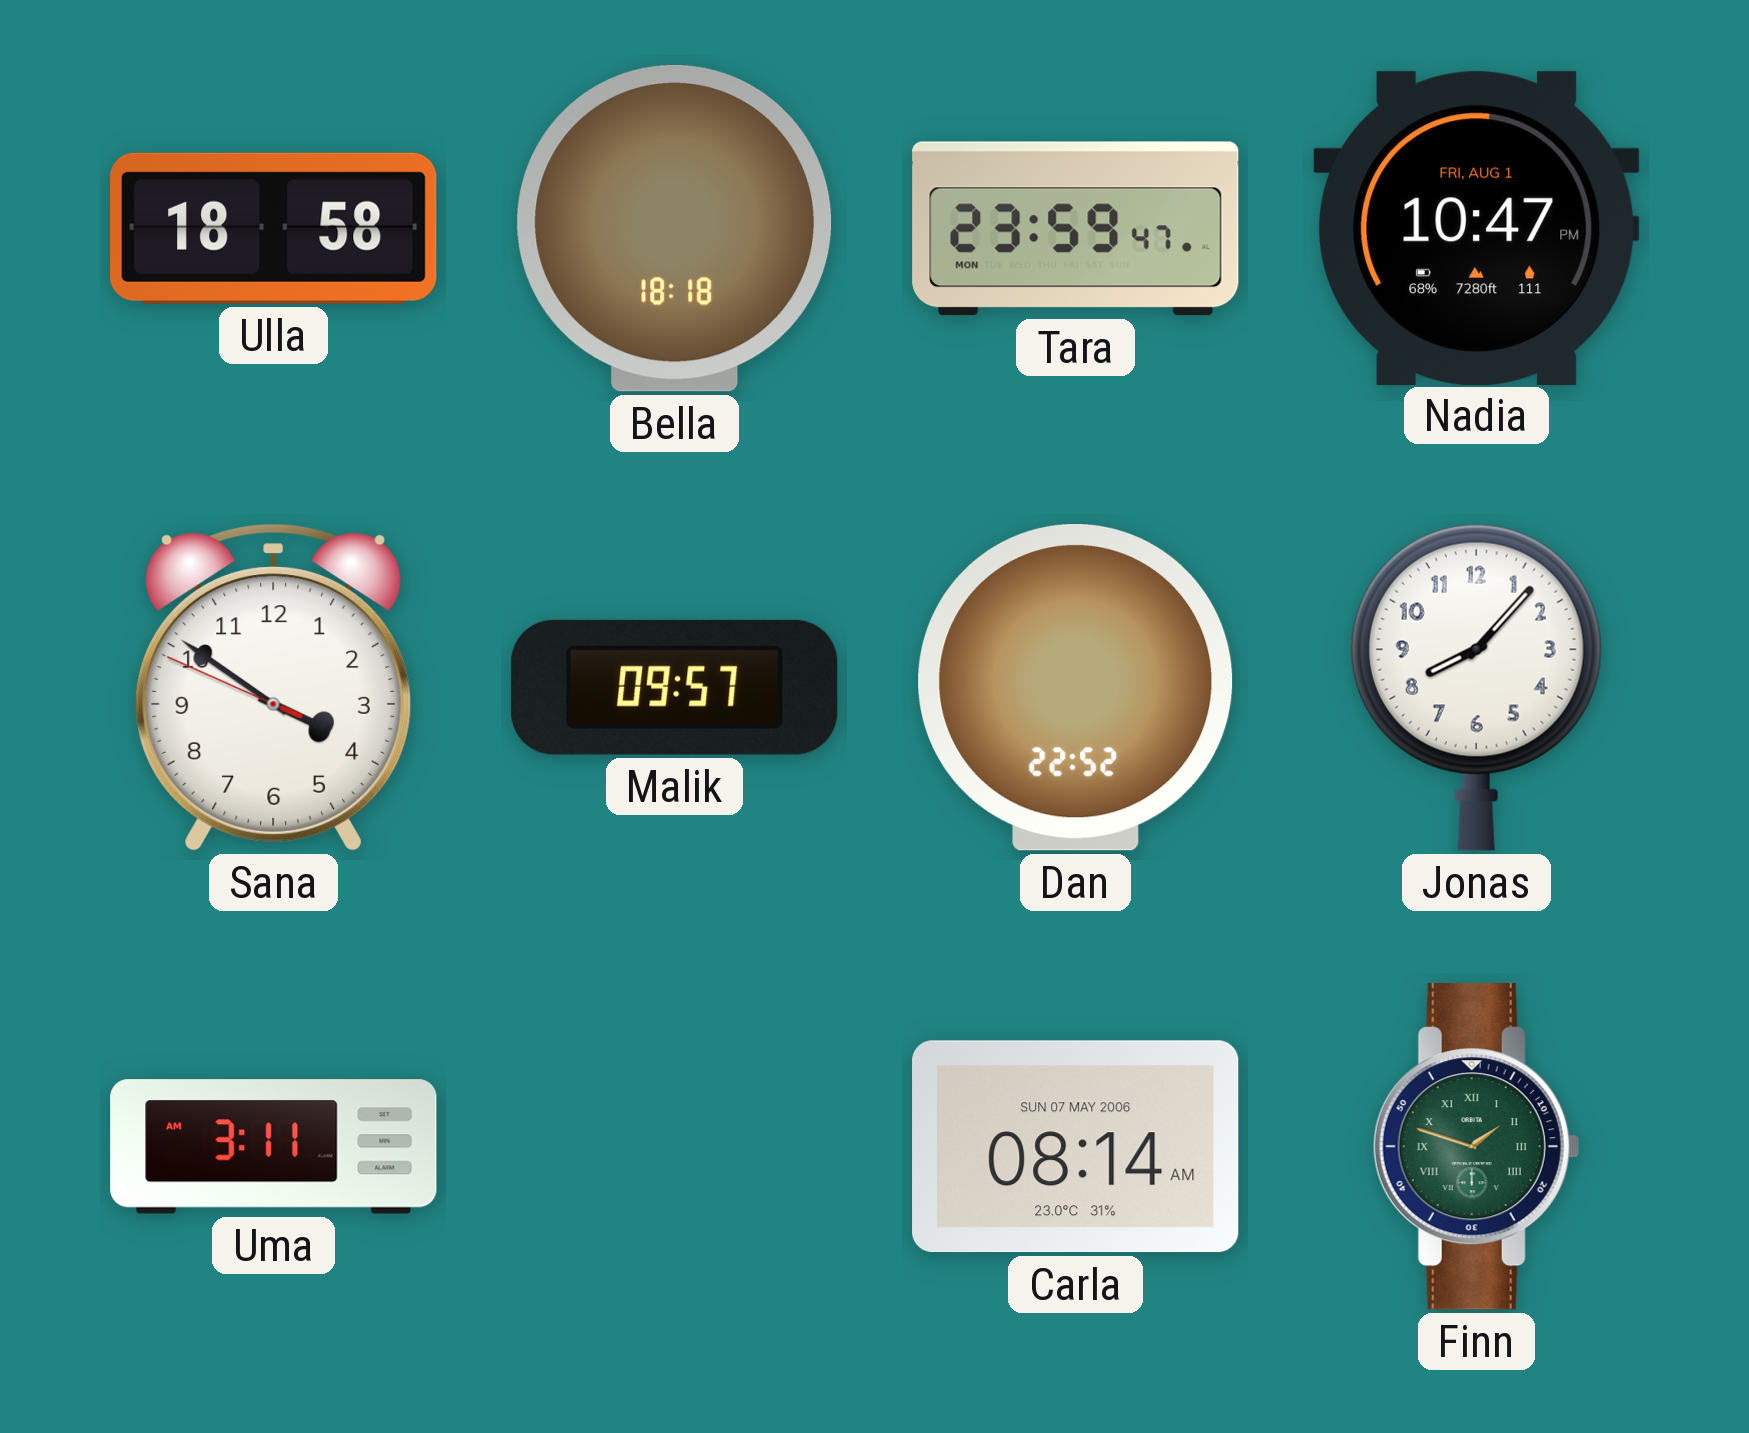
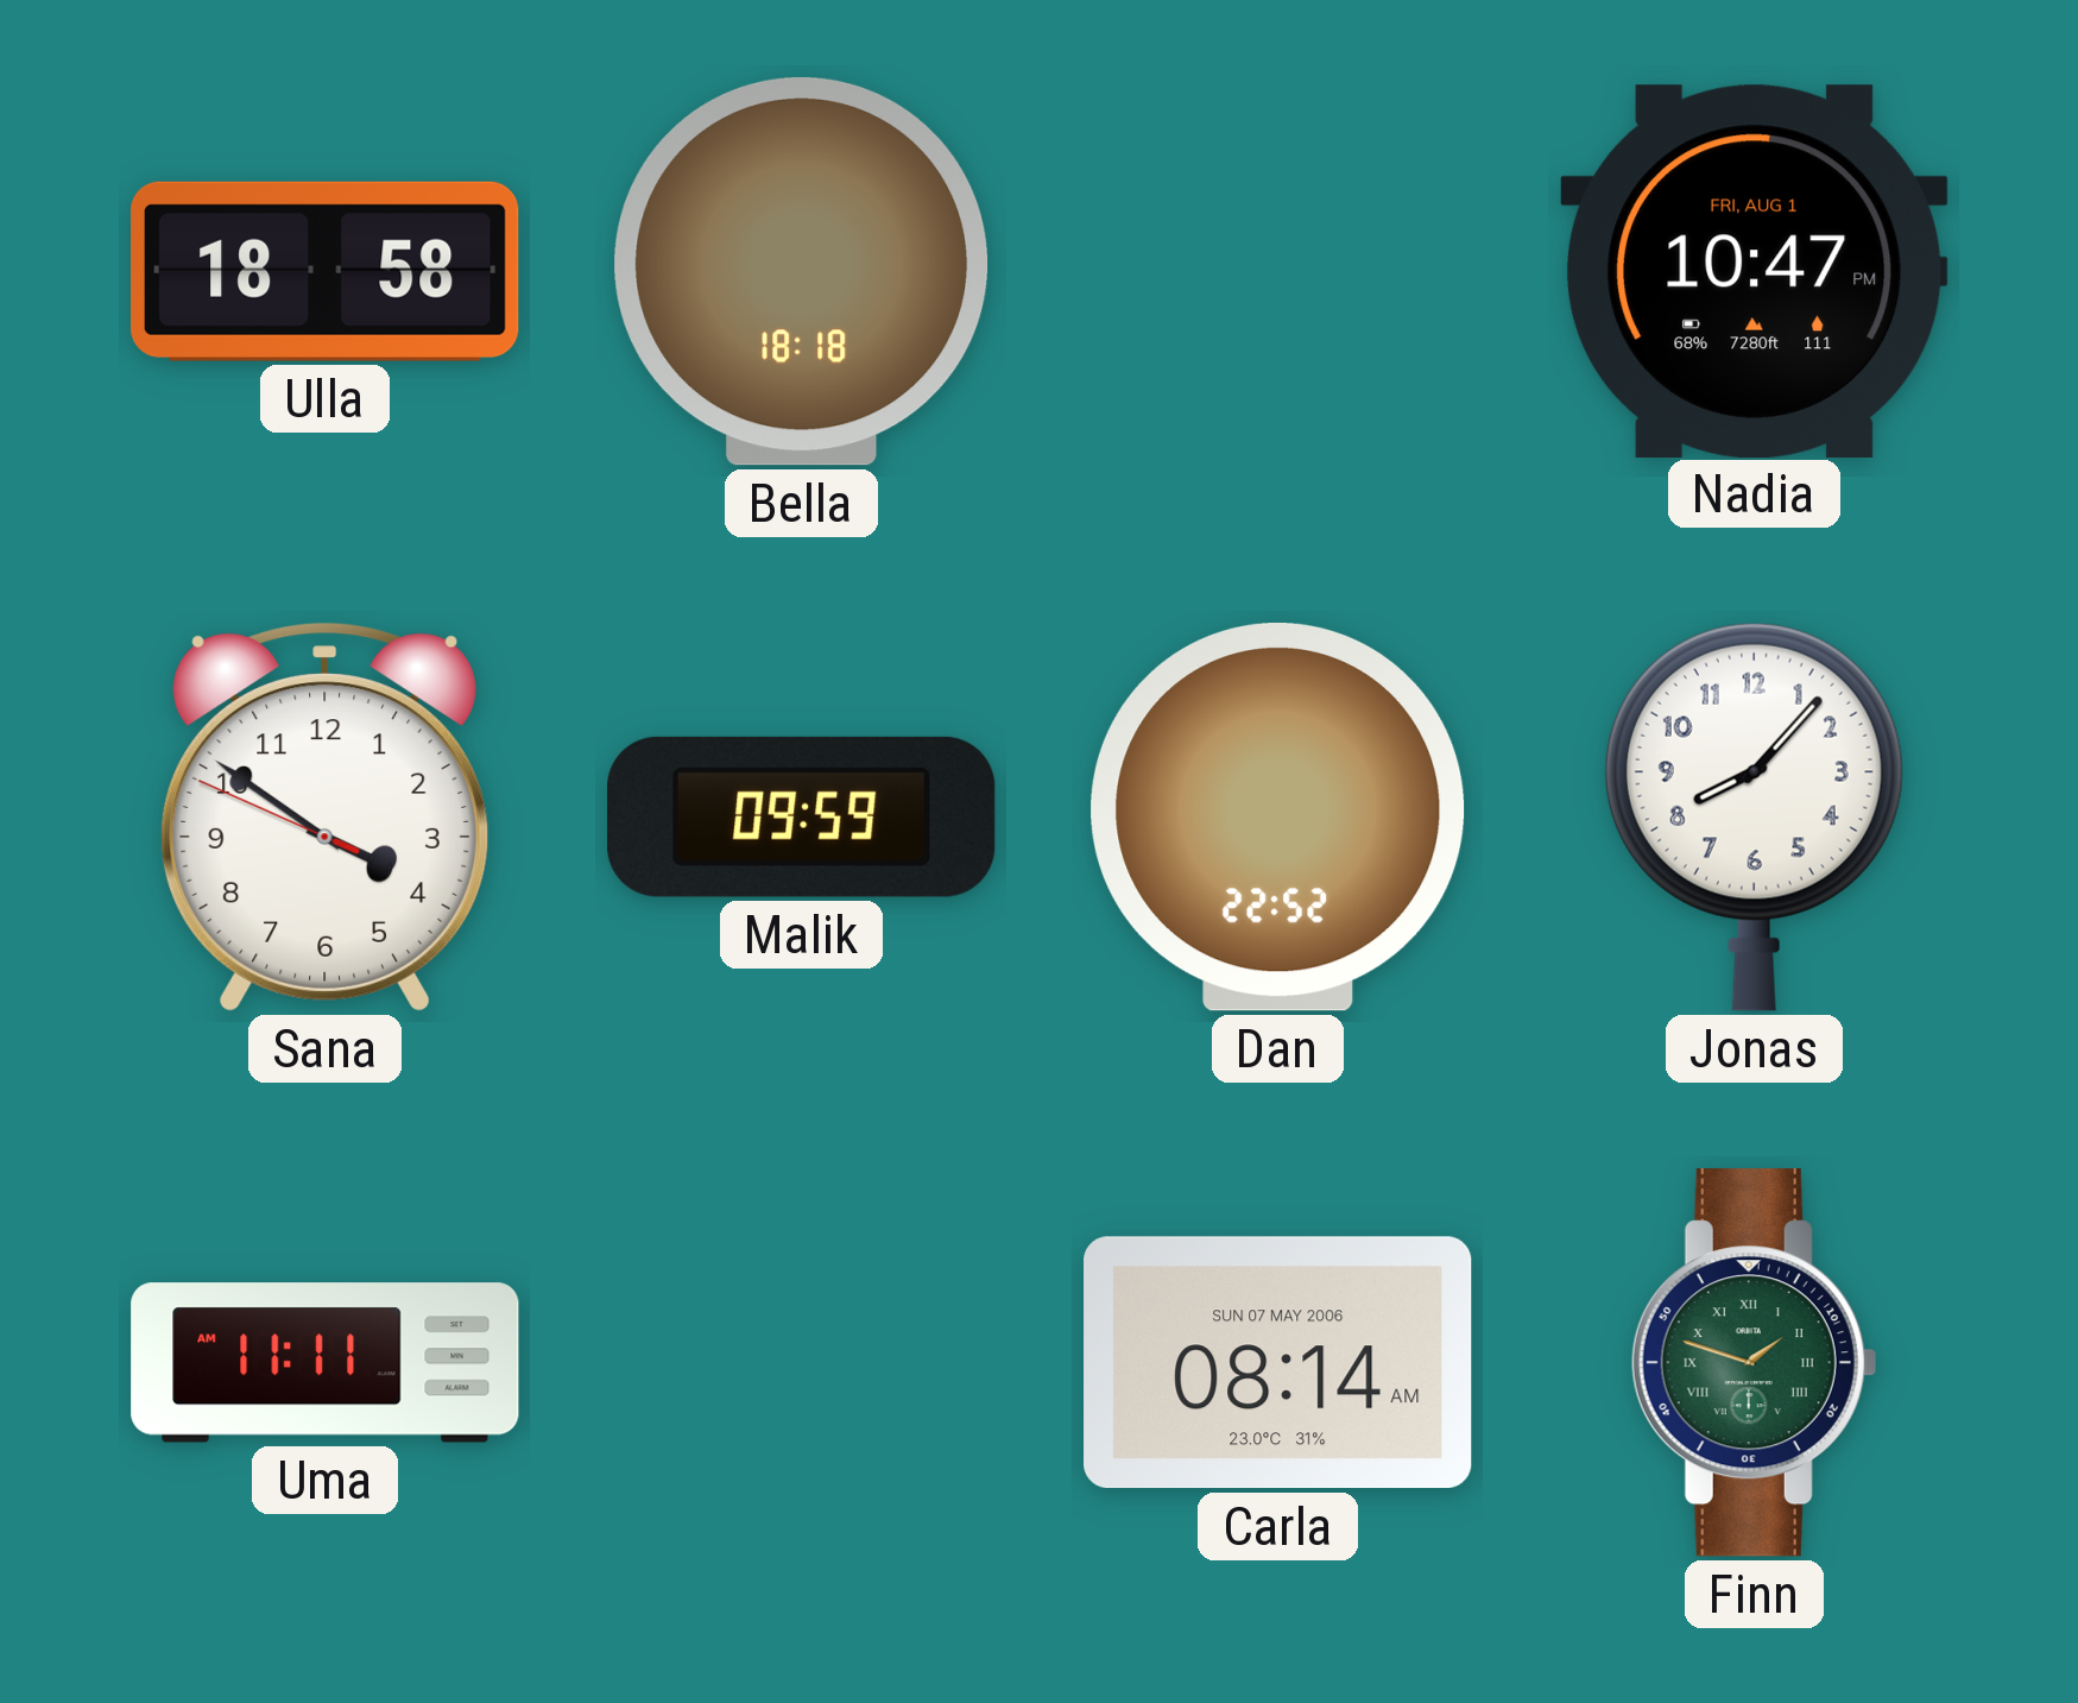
Tara: 23:59 -> none (1076, 229)
Malik: 09:57 -> 09:59 (802, 816)
Uma: 3:11 -> 11:11 (326, 1363)
